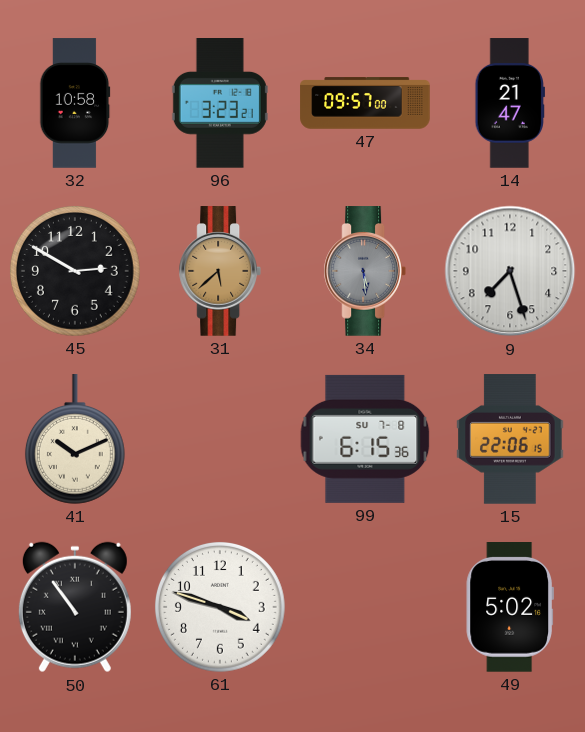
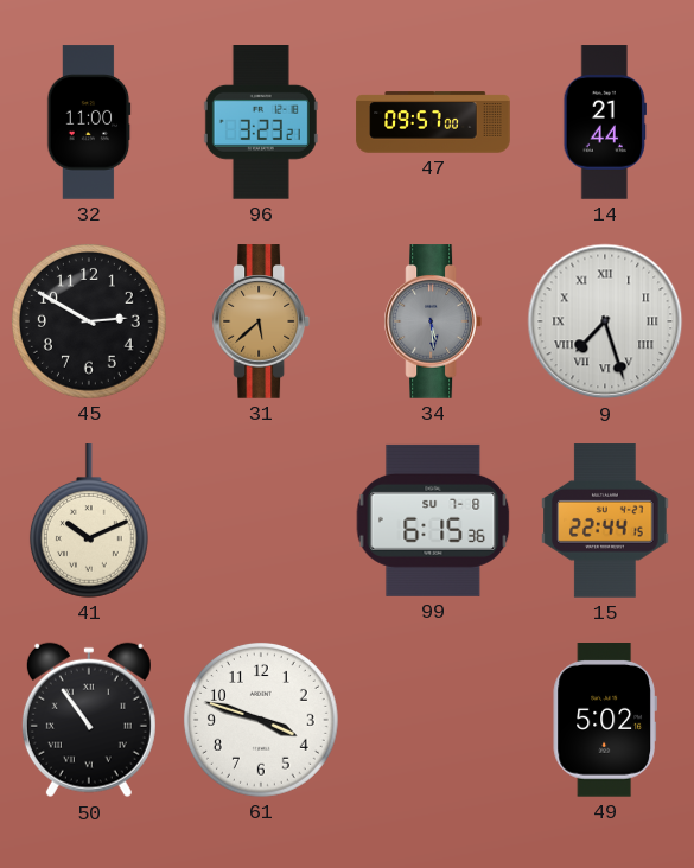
32: 10:58 -> 11:00 (89, 122)
14: 21:47 -> 21:44 (604, 122)
9 numerals: Arabic -> Roman (605, 321)
15: 22:06 -> 22:44 (605, 521)
